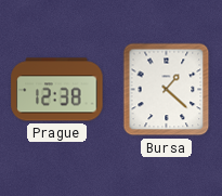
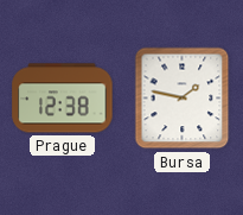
Bursa: 1:22 -> 1:47 (183, 99)
